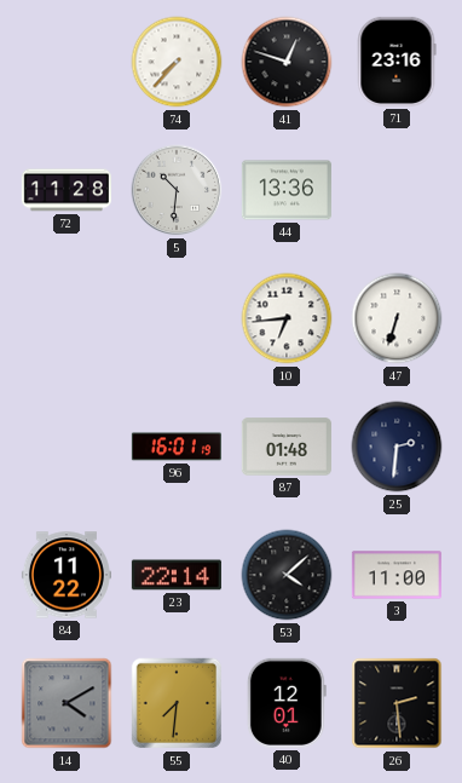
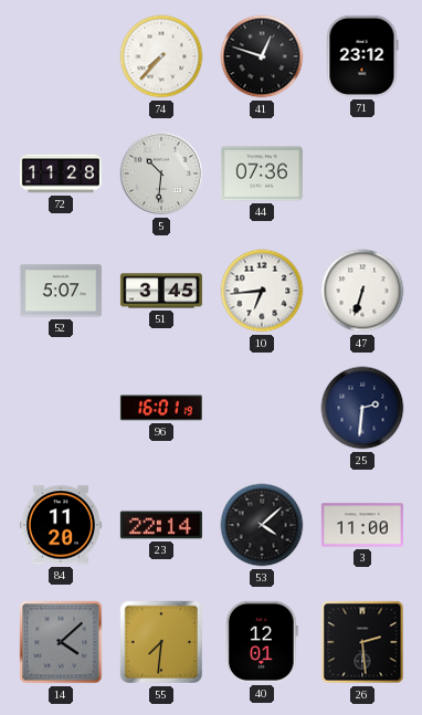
71: 23:16 -> 23:12 (362, 56)
44: 13:36 -> 07:36 (262, 174)
52: none -> 5:07 (61, 291)
51: none -> 3:45 (161, 291)
87: 01:48 -> none (287, 447)
84: 11:22 -> 11:20 (61, 525)
14: 4:10 -> 4:08 (61, 642)
